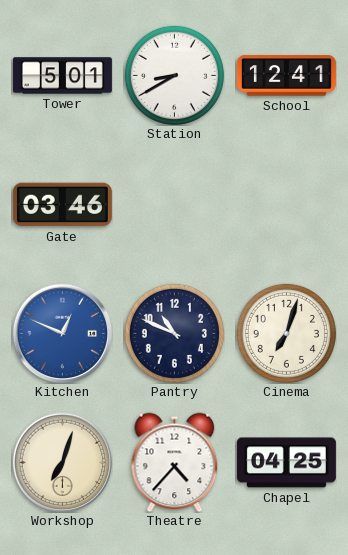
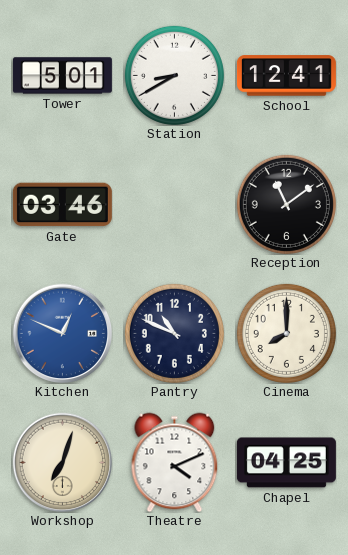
Reception: none -> 11:09 (286, 204)
Cinema: 7:03 -> 8:00 (286, 333)
Theatre: 4:37 -> 4:11 (175, 462)
